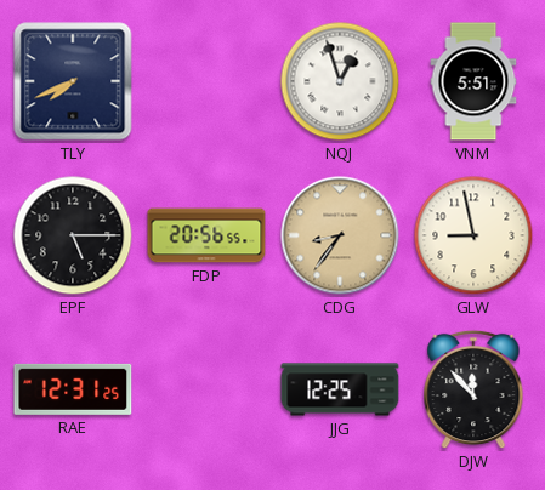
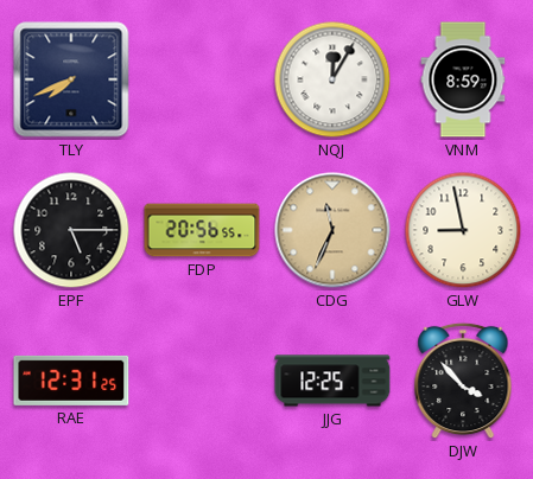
NQJ: 12:57 -> 12:05 (332, 79)
VNM: 5:51 -> 8:59 (463, 79)
CDG: 8:36 -> 11:34 (332, 230)
DJW: 11:53 -> 3:53 (463, 381)
